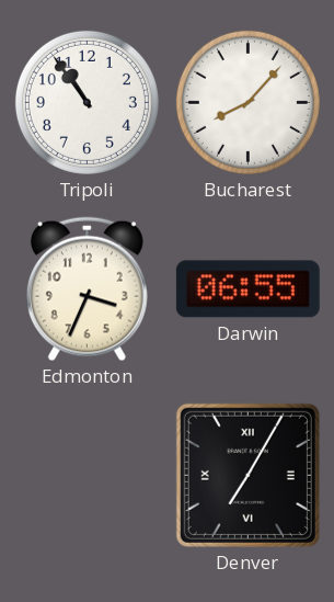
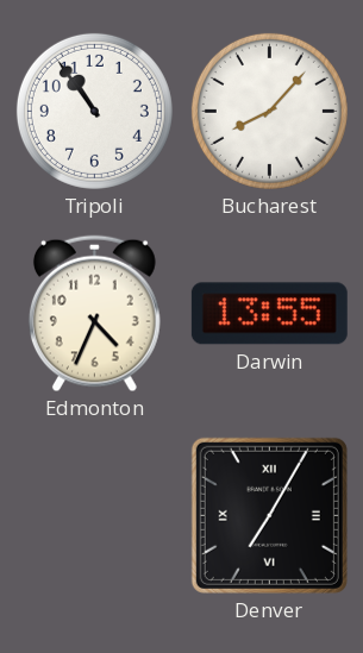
Edmonton: 3:34 -> 4:34 (94, 314)
Darwin: 06:55 -> 13:55 (269, 314)
